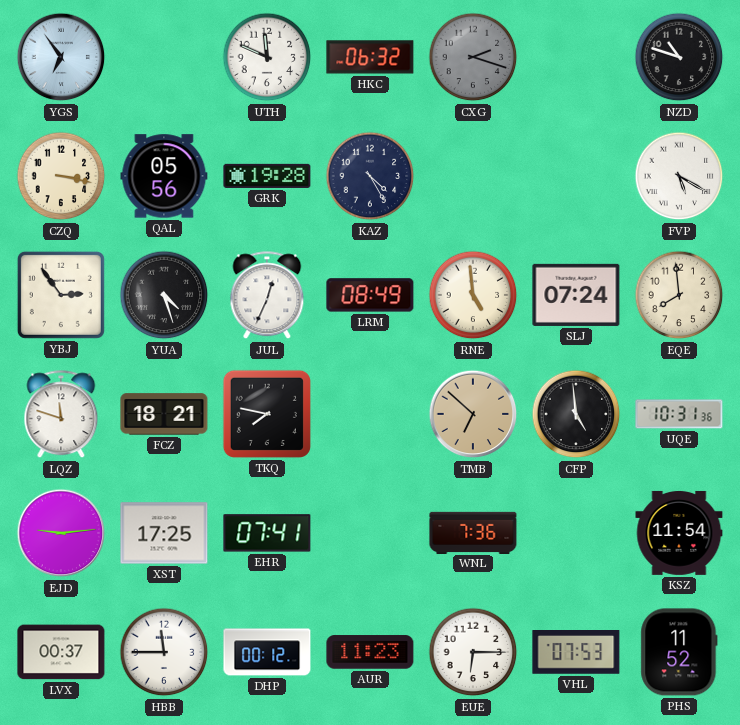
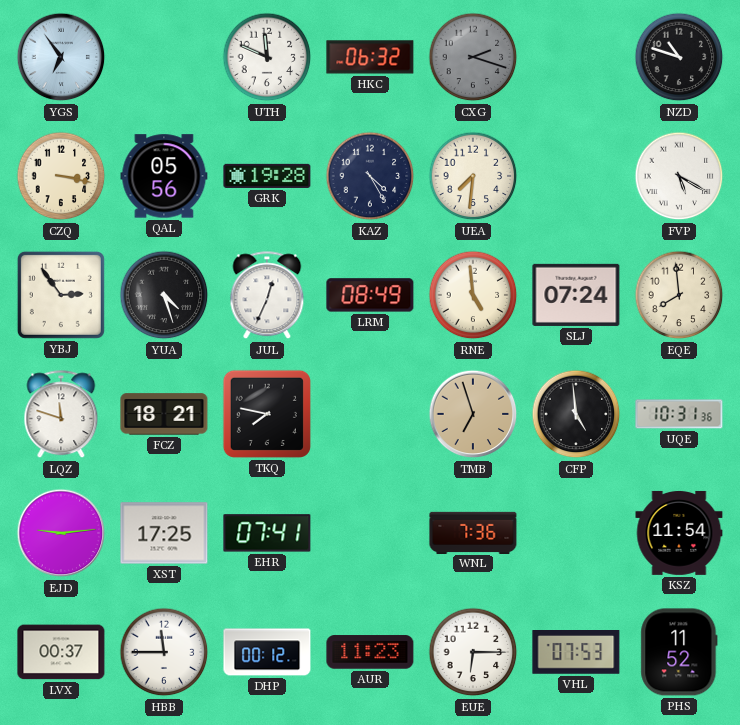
UEA: none -> 7:31 (473, 176)
TMB: 6:52 -> 6:57 (473, 414)
